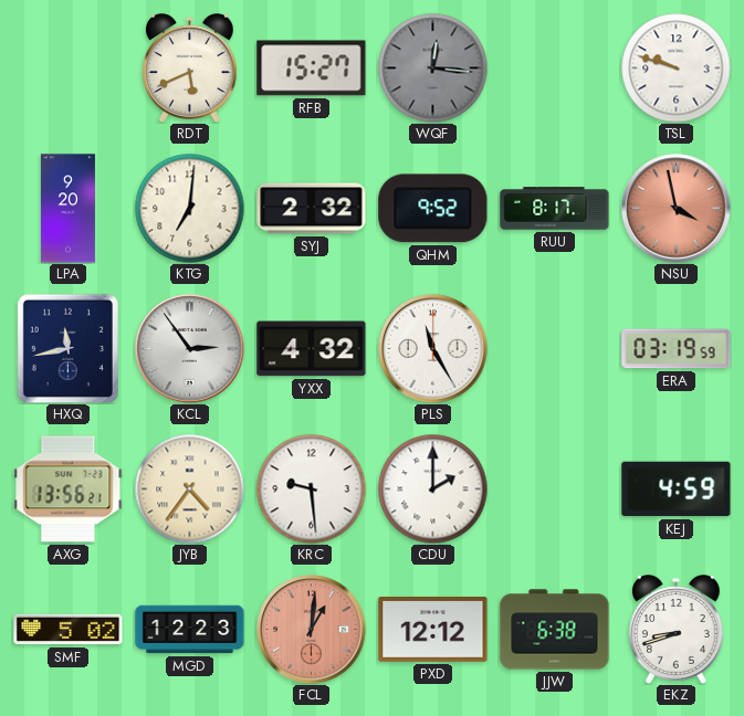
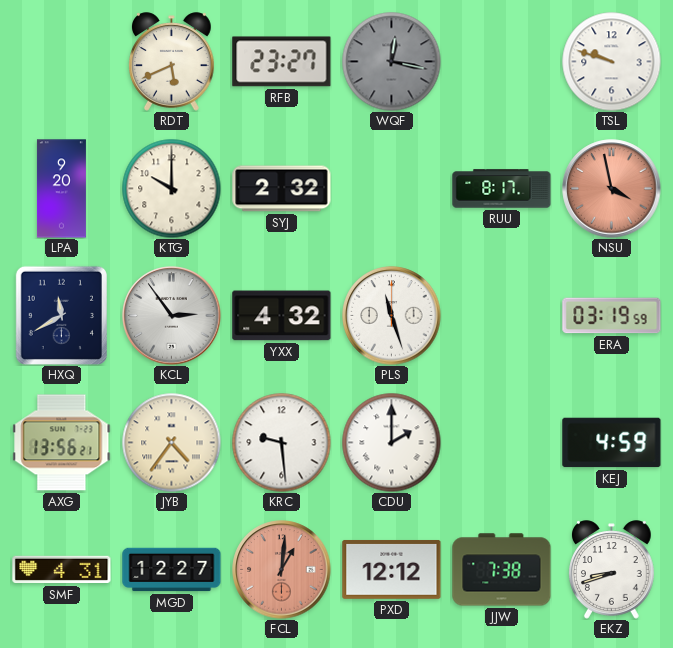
RFB: 15:27 -> 23:27 (282, 62)
WQF: 12:16 -> 12:17 (392, 62)
KTG: 7:01 -> 10:00 (172, 189)
QHM: 9:52 -> none (433, 209)
HXQ: 11:43 -> 11:40 (61, 315)
PLS: 11:25 -> 11:27 (392, 316)
SMF: 5:02 -> 4:31 (62, 570)
MGD: 12:23 -> 12:27 (172, 570)
JJW: 6:38 -> 7:38 (502, 570)
